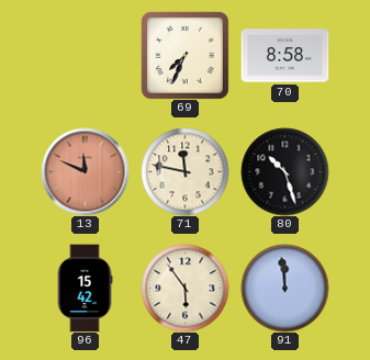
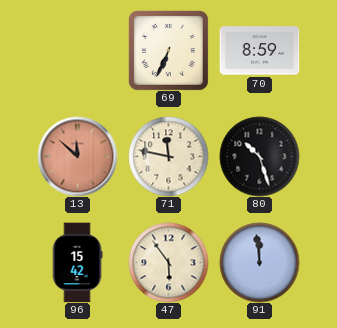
69: 7:34 -> 6:34 (168, 50)
70: 8:58 -> 8:59 (259, 51)
13: 11:49 -> 11:52 (77, 156)
